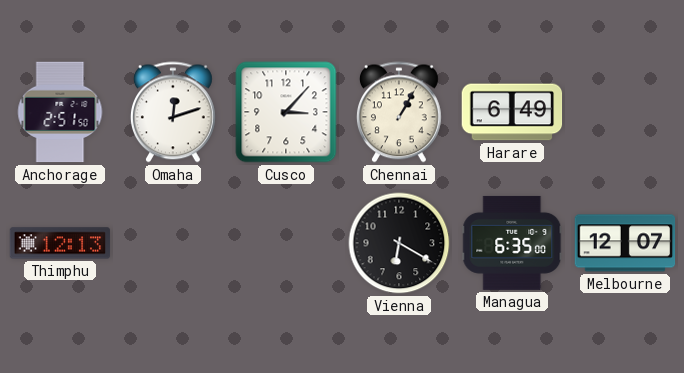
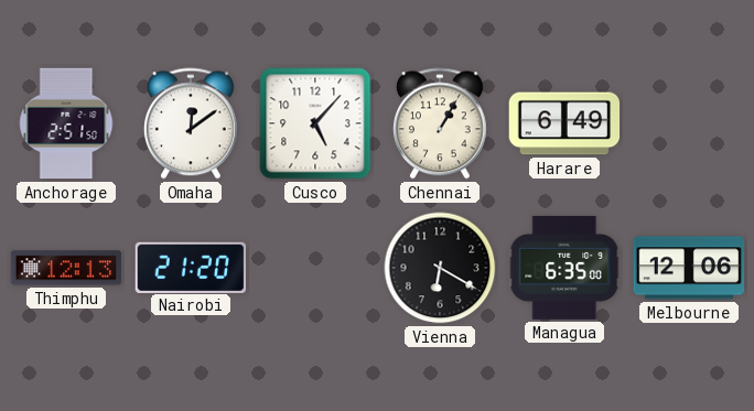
Omaha: 12:12 -> 12:09 (191, 123)
Cusco: 3:07 -> 5:07 (315, 123)
Nairobi: none -> 21:20 (191, 267)
Melbourne: 12:07 -> 12:06 (689, 268)
